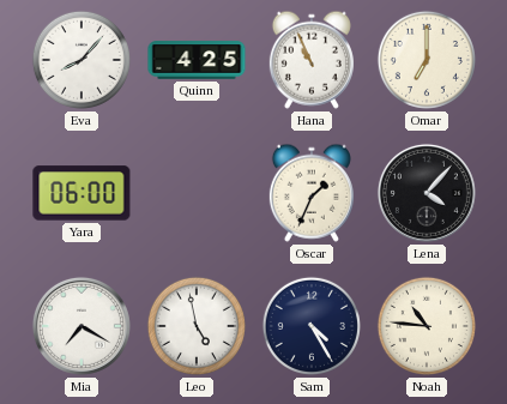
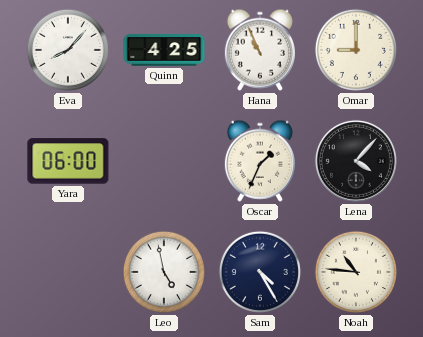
Omar: 7:00 -> 9:00 (356, 50)
Mia: 7:20 -> none (82, 326)
